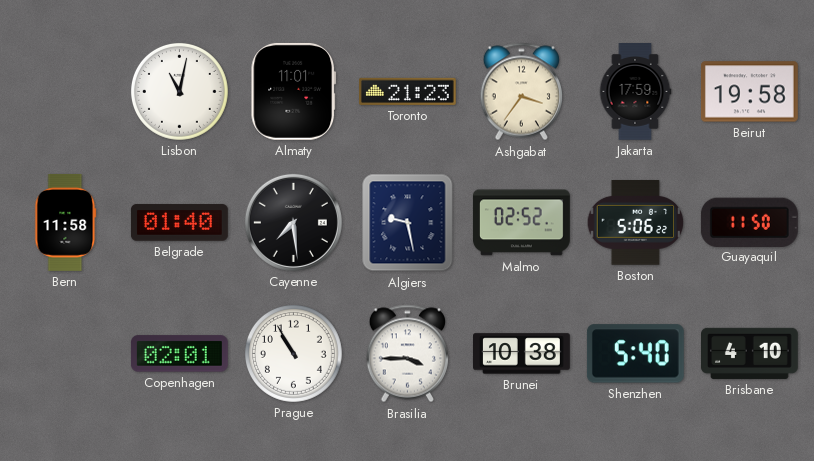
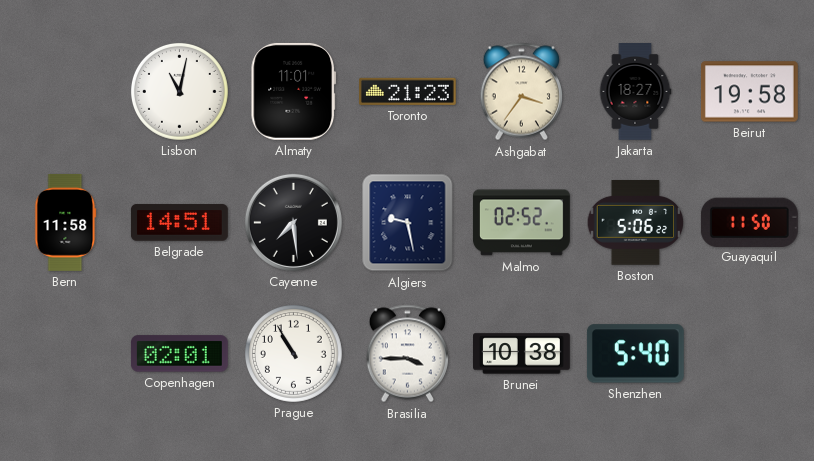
Jakarta: 17:59 -> 18:27 (635, 92)
Belgrade: 01:40 -> 14:51 (179, 223)
Brisbane: 4:10 -> none (750, 353)
